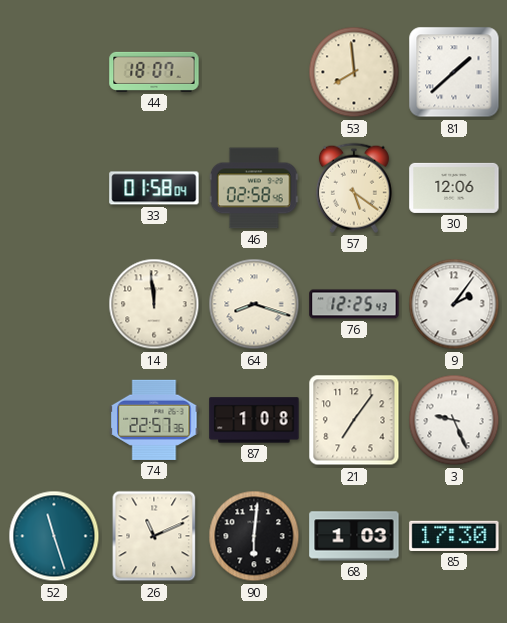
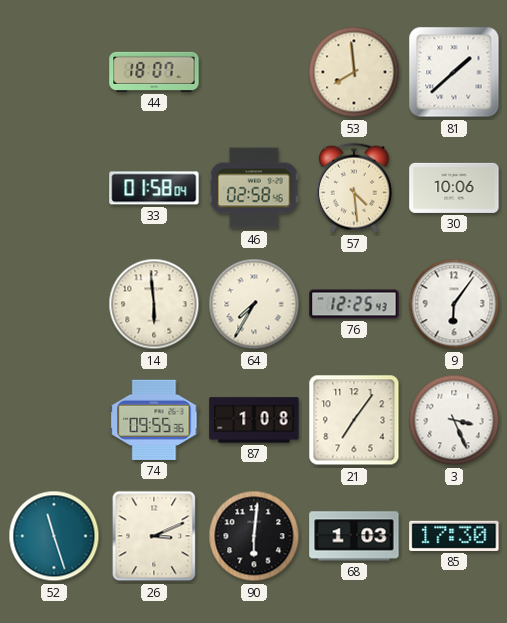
57: 5:21 -> 4:29 (354, 188)
30: 12:06 -> 10:06 (454, 188)
14: 11:59 -> 5:59 (154, 304)
64: 8:18 -> 7:35 (254, 304)
9: 2:06 -> 6:06 (454, 304)
74: 22:57 -> 09:55 (154, 420)
3: 9:26 -> 3:26 (454, 420)
26: 11:11 -> 3:11 (154, 536)
